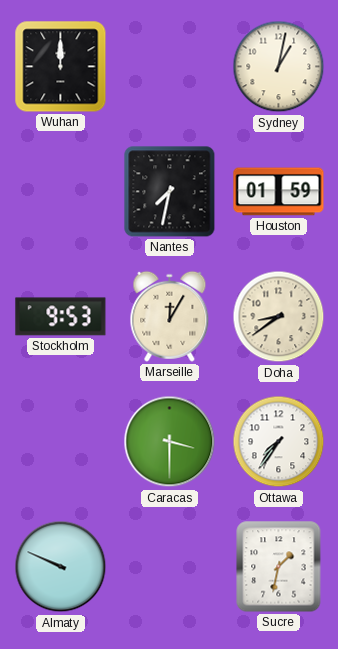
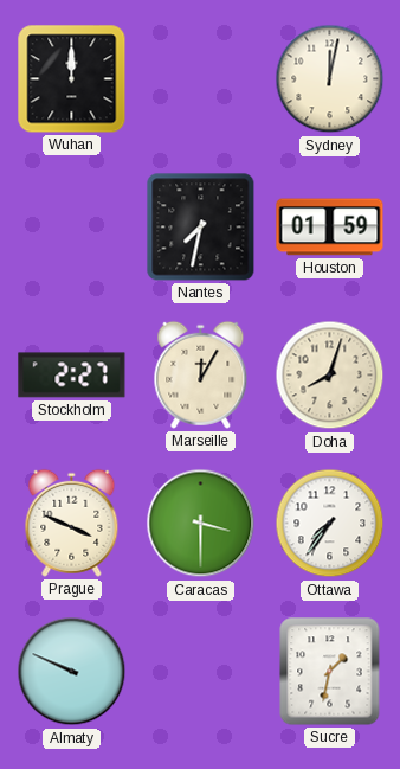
Sydney: 1:02 -> 12:02 (330, 79)
Stockholm: 9:53 -> 2:27 (72, 376)
Doha: 8:39 -> 8:03 (330, 376)
Prague: none -> 3:49 (72, 523)
